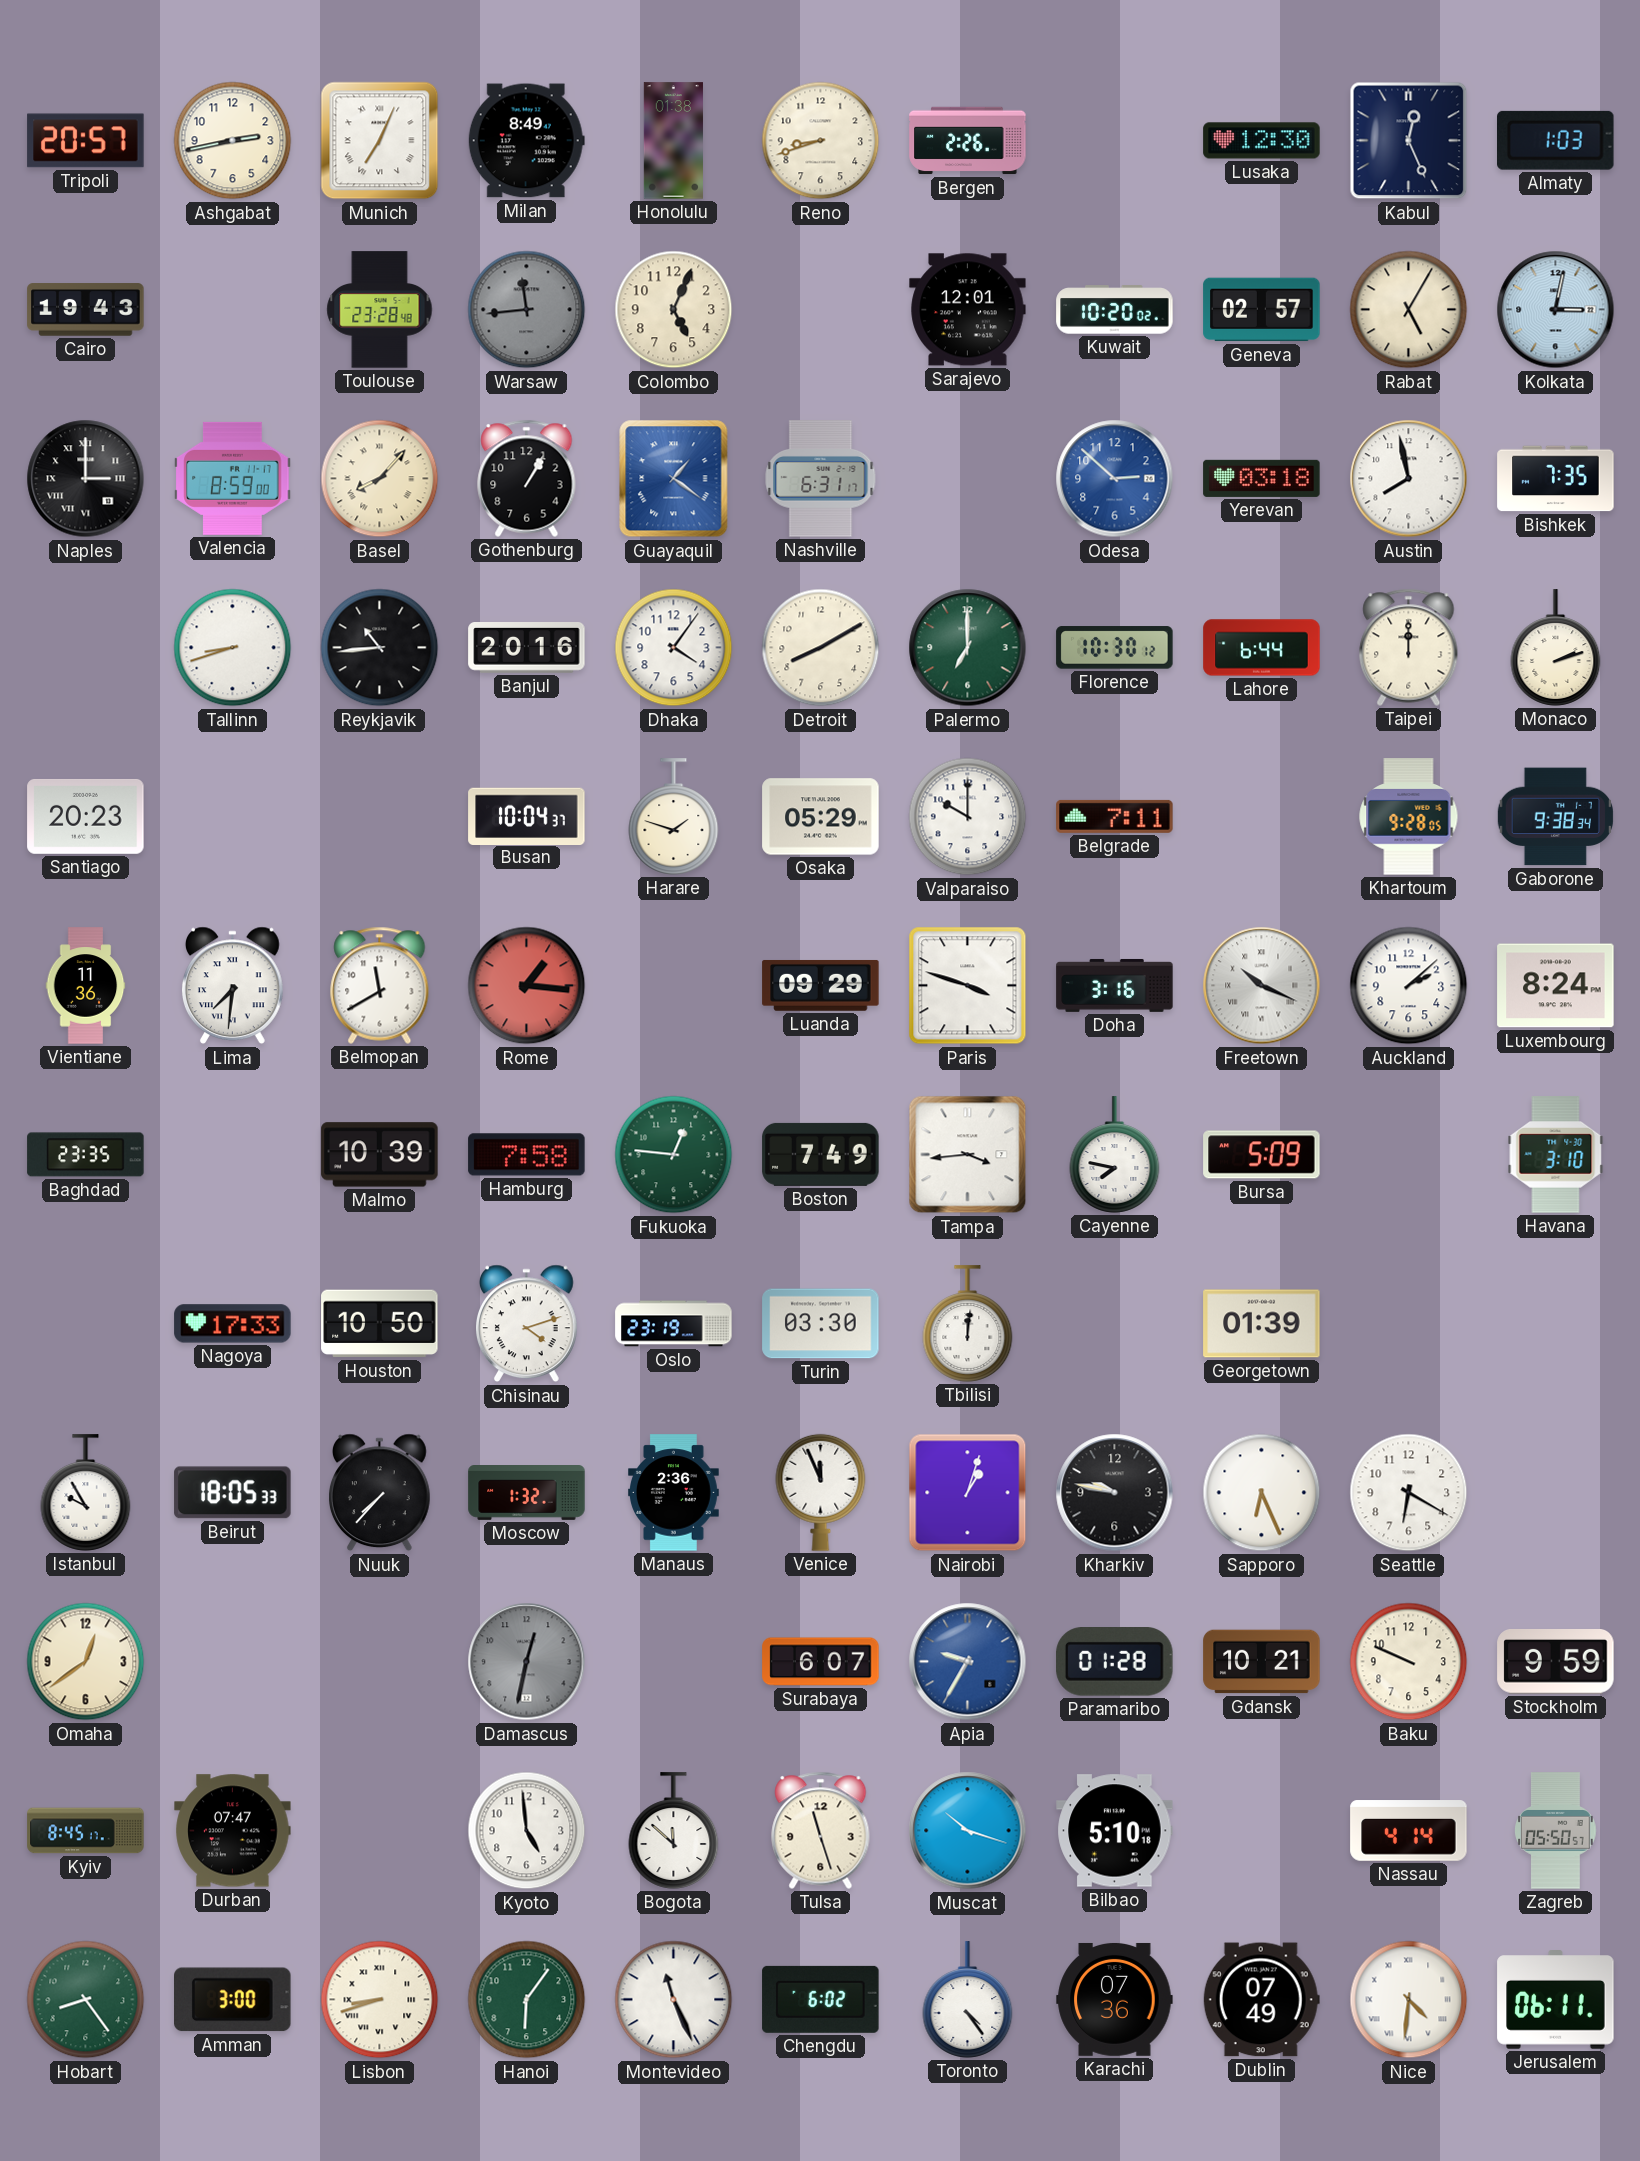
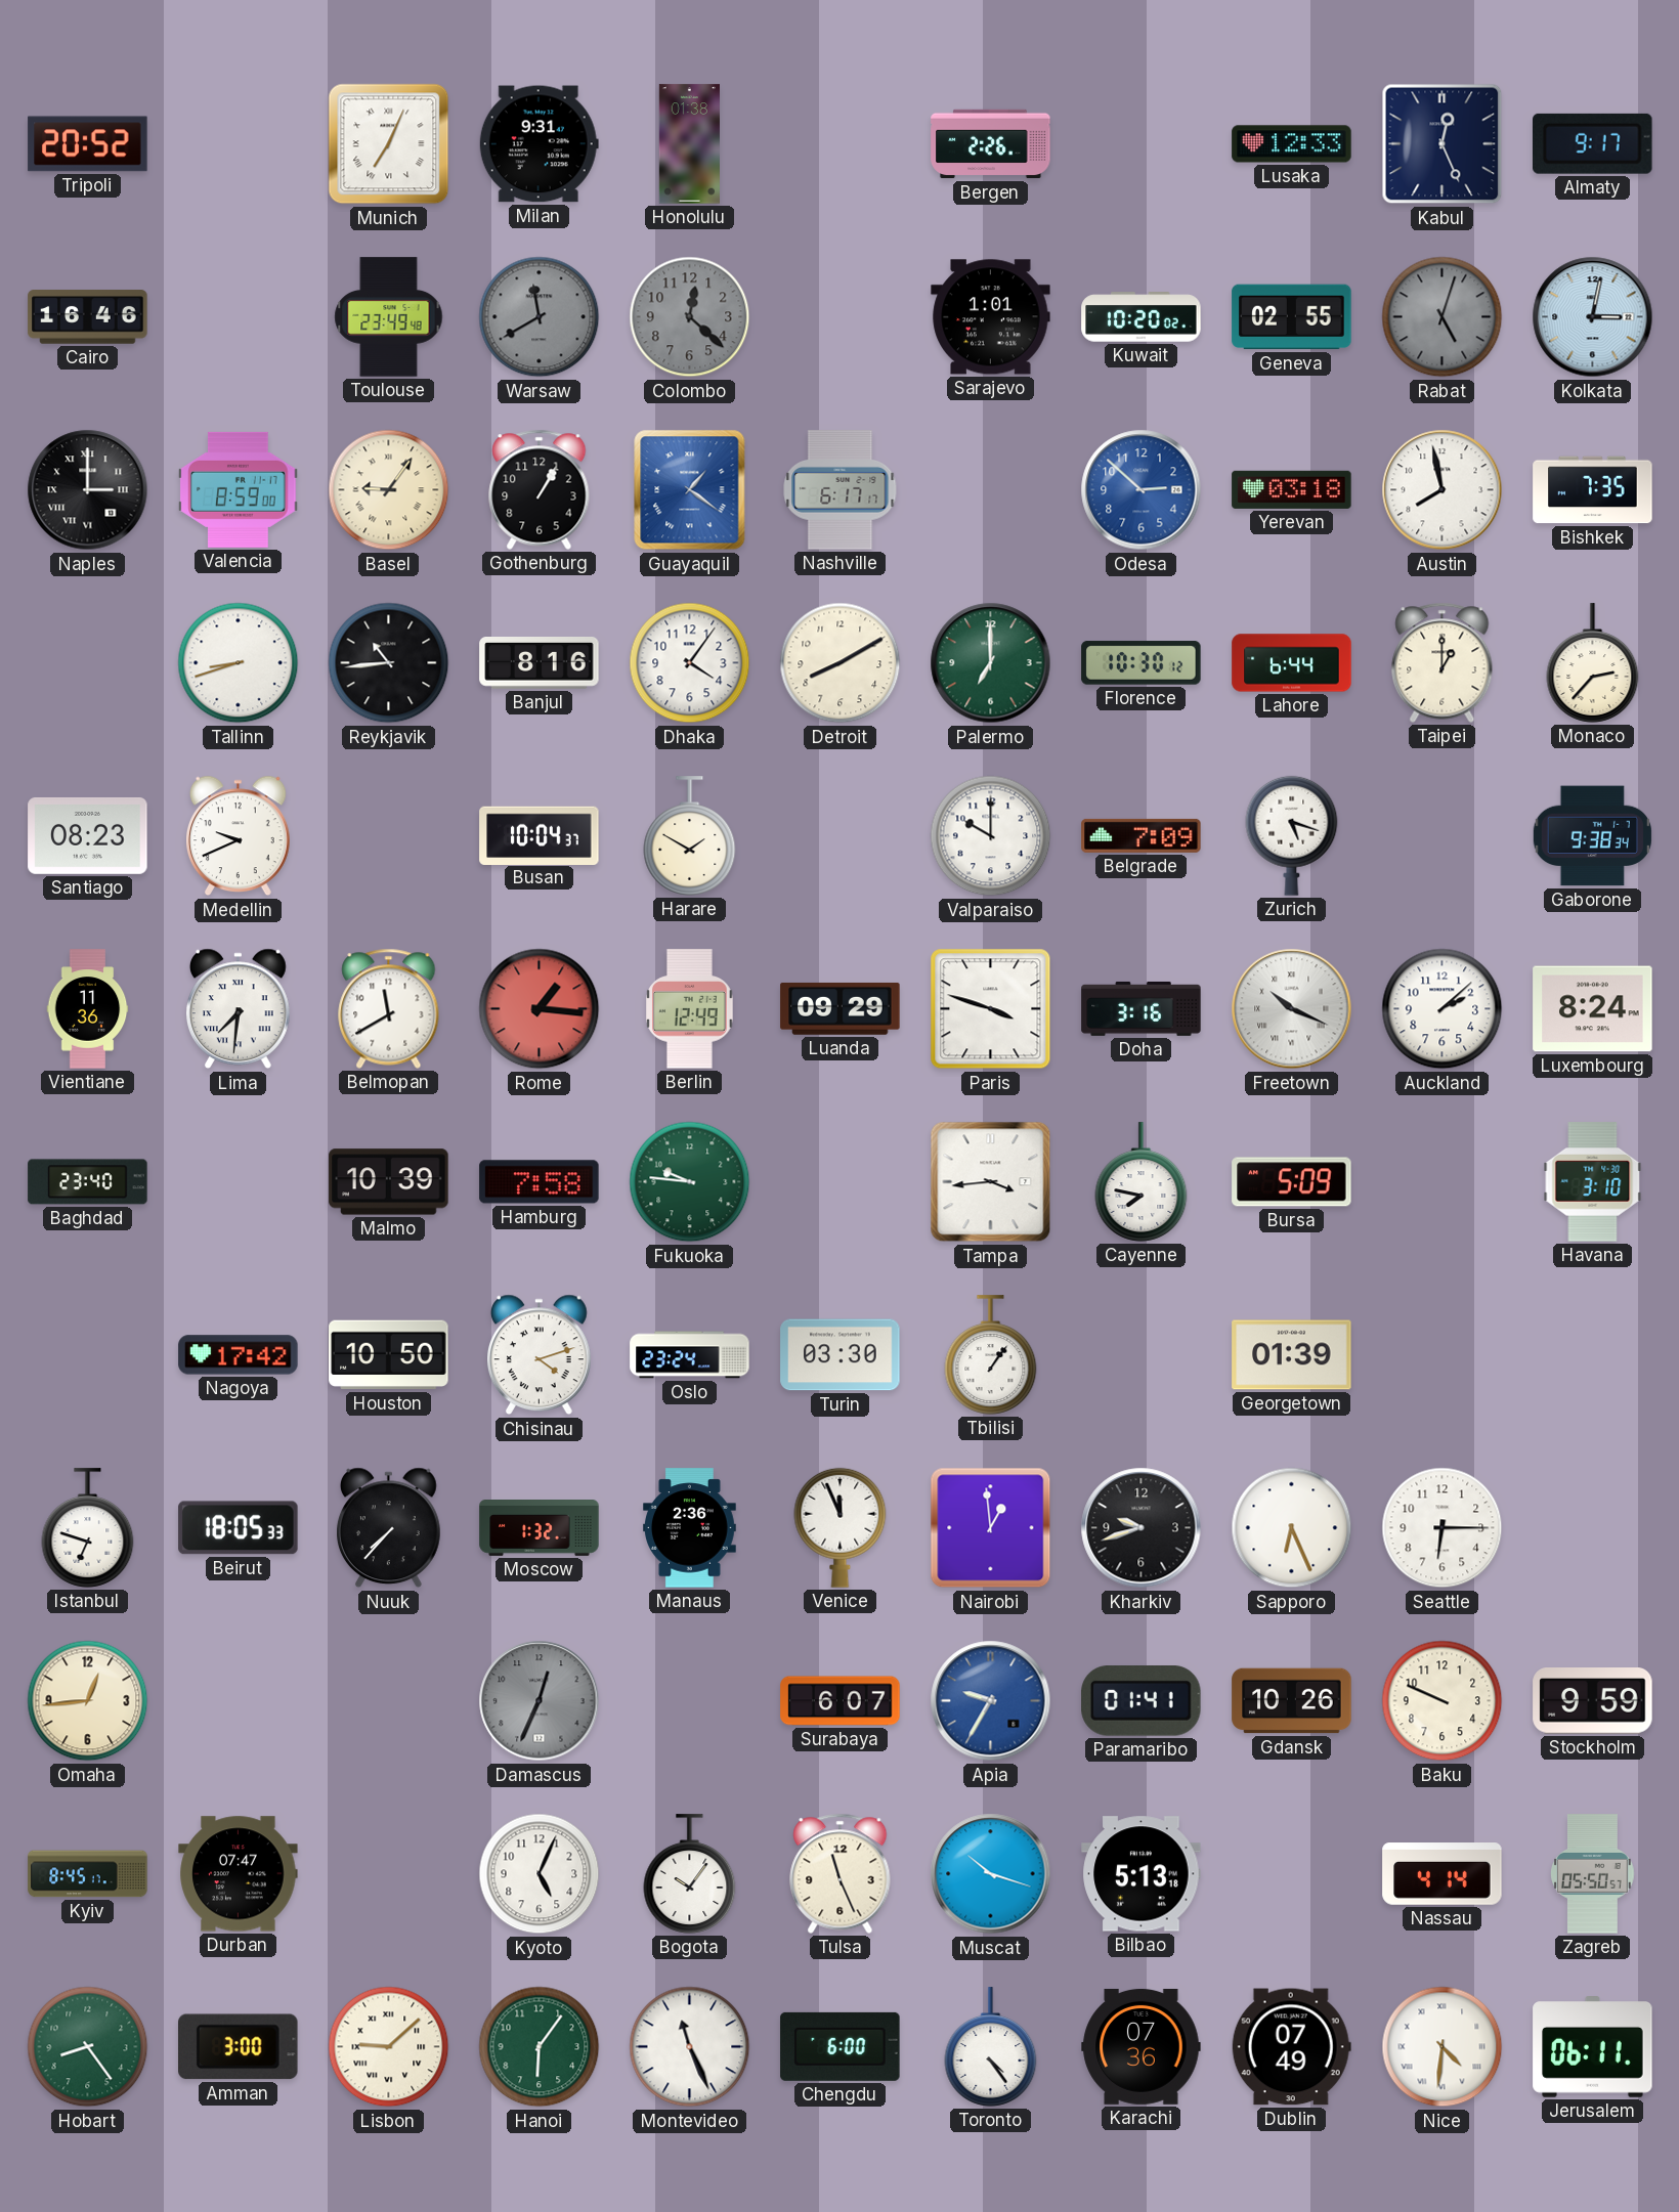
Tripoli: 20:57 -> 20:52 (88, 144)
Ashgabat: 2:43 -> none (233, 141)
Milan: 8:49 -> 9:31 (539, 144)
Reno: 8:42 -> none (821, 141)
Lusaka: 12:30 -> 12:33 (1292, 144)
Almaty: 1:03 -> 9:17 (1593, 143)
Cairo: 19:43 -> 16:46 (88, 317)
Toulouse: 23:28 -> 23:49 (389, 317)
Warsaw: 11:44 -> 11:40 (540, 317)
Colombo: 5:04 -> 12:22 (690, 317)
Colombo dial: cream -> grey (690, 317)
Sarajevo: 12:01 -> 1:01 (991, 317)
Geneva: 02:57 -> 02:55 (1292, 317)
Rabat: 5:05 -> 5:03 (1443, 317)
Rabat dial: cream -> grey (1443, 317)
Basel: 8:07 -> 9:06 (389, 490)
Nashville: 6:31 -> 6:17 (841, 490)
Banjul: 20:16 -> 8:16 (540, 663)
Taipei: 12:00 -> 1:00 (1443, 662)
Monaco: 2:12 -> 2:37 (1593, 663)
Santiago: 20:23 -> 08:23 (88, 835)
Medellin: none -> 9:41 (239, 836)
Harare: 1:48 -> 1:50 (690, 836)
Osaka: 05:29 -> none (821, 817)
Belgrade: 7:11 -> 7:09 (1142, 835)
Zurich: none -> 5:18 (1292, 835)
Khartoum: 9:28 -> none (1409, 817)
Berlin: none -> 12:49 (690, 1009)
Baghdad: 23:35 -> 23:40 (88, 1182)
Fukuoka: 12:46 -> 9:46 (690, 1182)
Boston: 7:49 -> none (821, 1154)
Nagoya: 17:33 -> 17:42 (239, 1355)
Oslo: 23:19 -> 23:24 (690, 1355)
Tbilisi: 12:01 -> 1:06 (991, 1355)
Istanbul: 9:55 -> 6:48 (88, 1528)
Nairobi: 1:03 -> 12:59 (991, 1528)
Kharkiv: 9:47 -> 9:42 (1142, 1528)
Seattle: 6:20 -> 6:15 (1443, 1528)
Omaha: 12:39 -> 12:44 (88, 1701)
Damascus: 12:32 -> 12:34 (540, 1701)
Paramaribo: 01:28 -> 01:41 (1142, 1701)
Gdansk: 10:21 -> 10:26 (1292, 1701)
Kyoto: 4:59 -> 5:04 (540, 1874)
Bogota: 11:52 -> 10:06 (690, 1874)
Tulsa: 11:27 -> 11:26 (841, 1873)
Bilbao: 5:10 -> 5:13 (1142, 1874)
Lisbon: 8:42 -> 9:08 (389, 2047)
Chengdu: 6:02 -> 6:00 (841, 2046)
